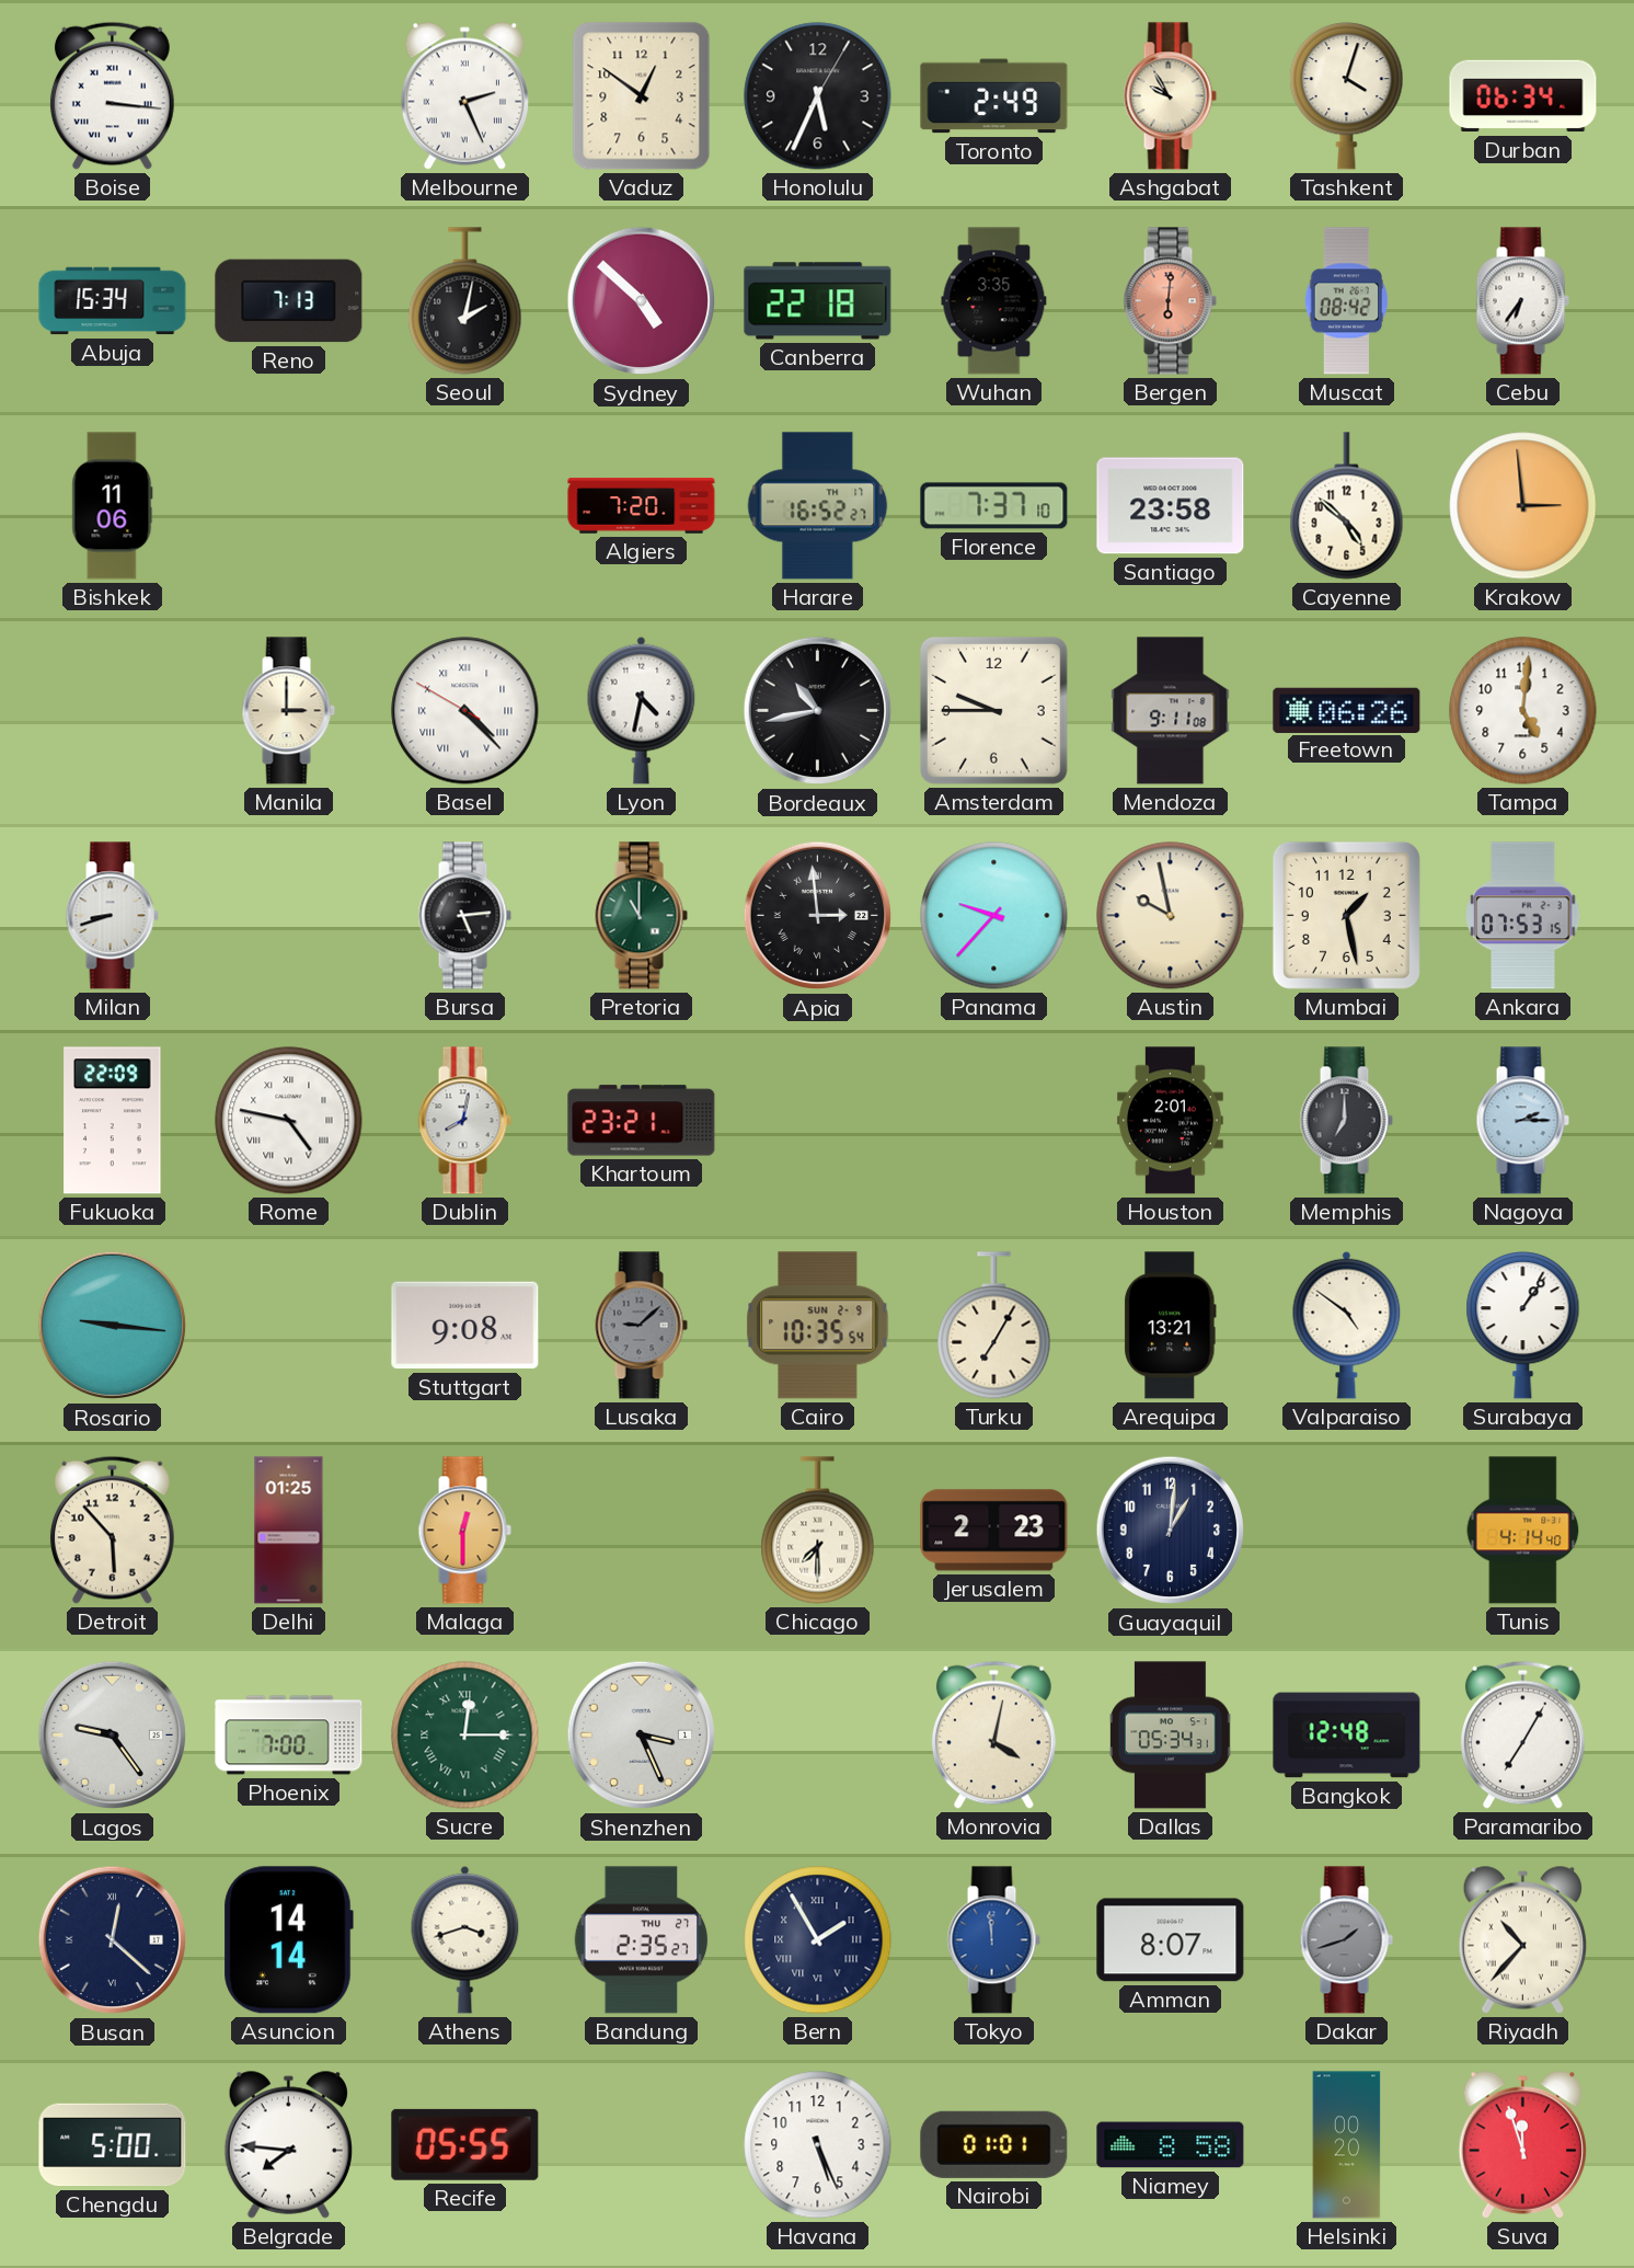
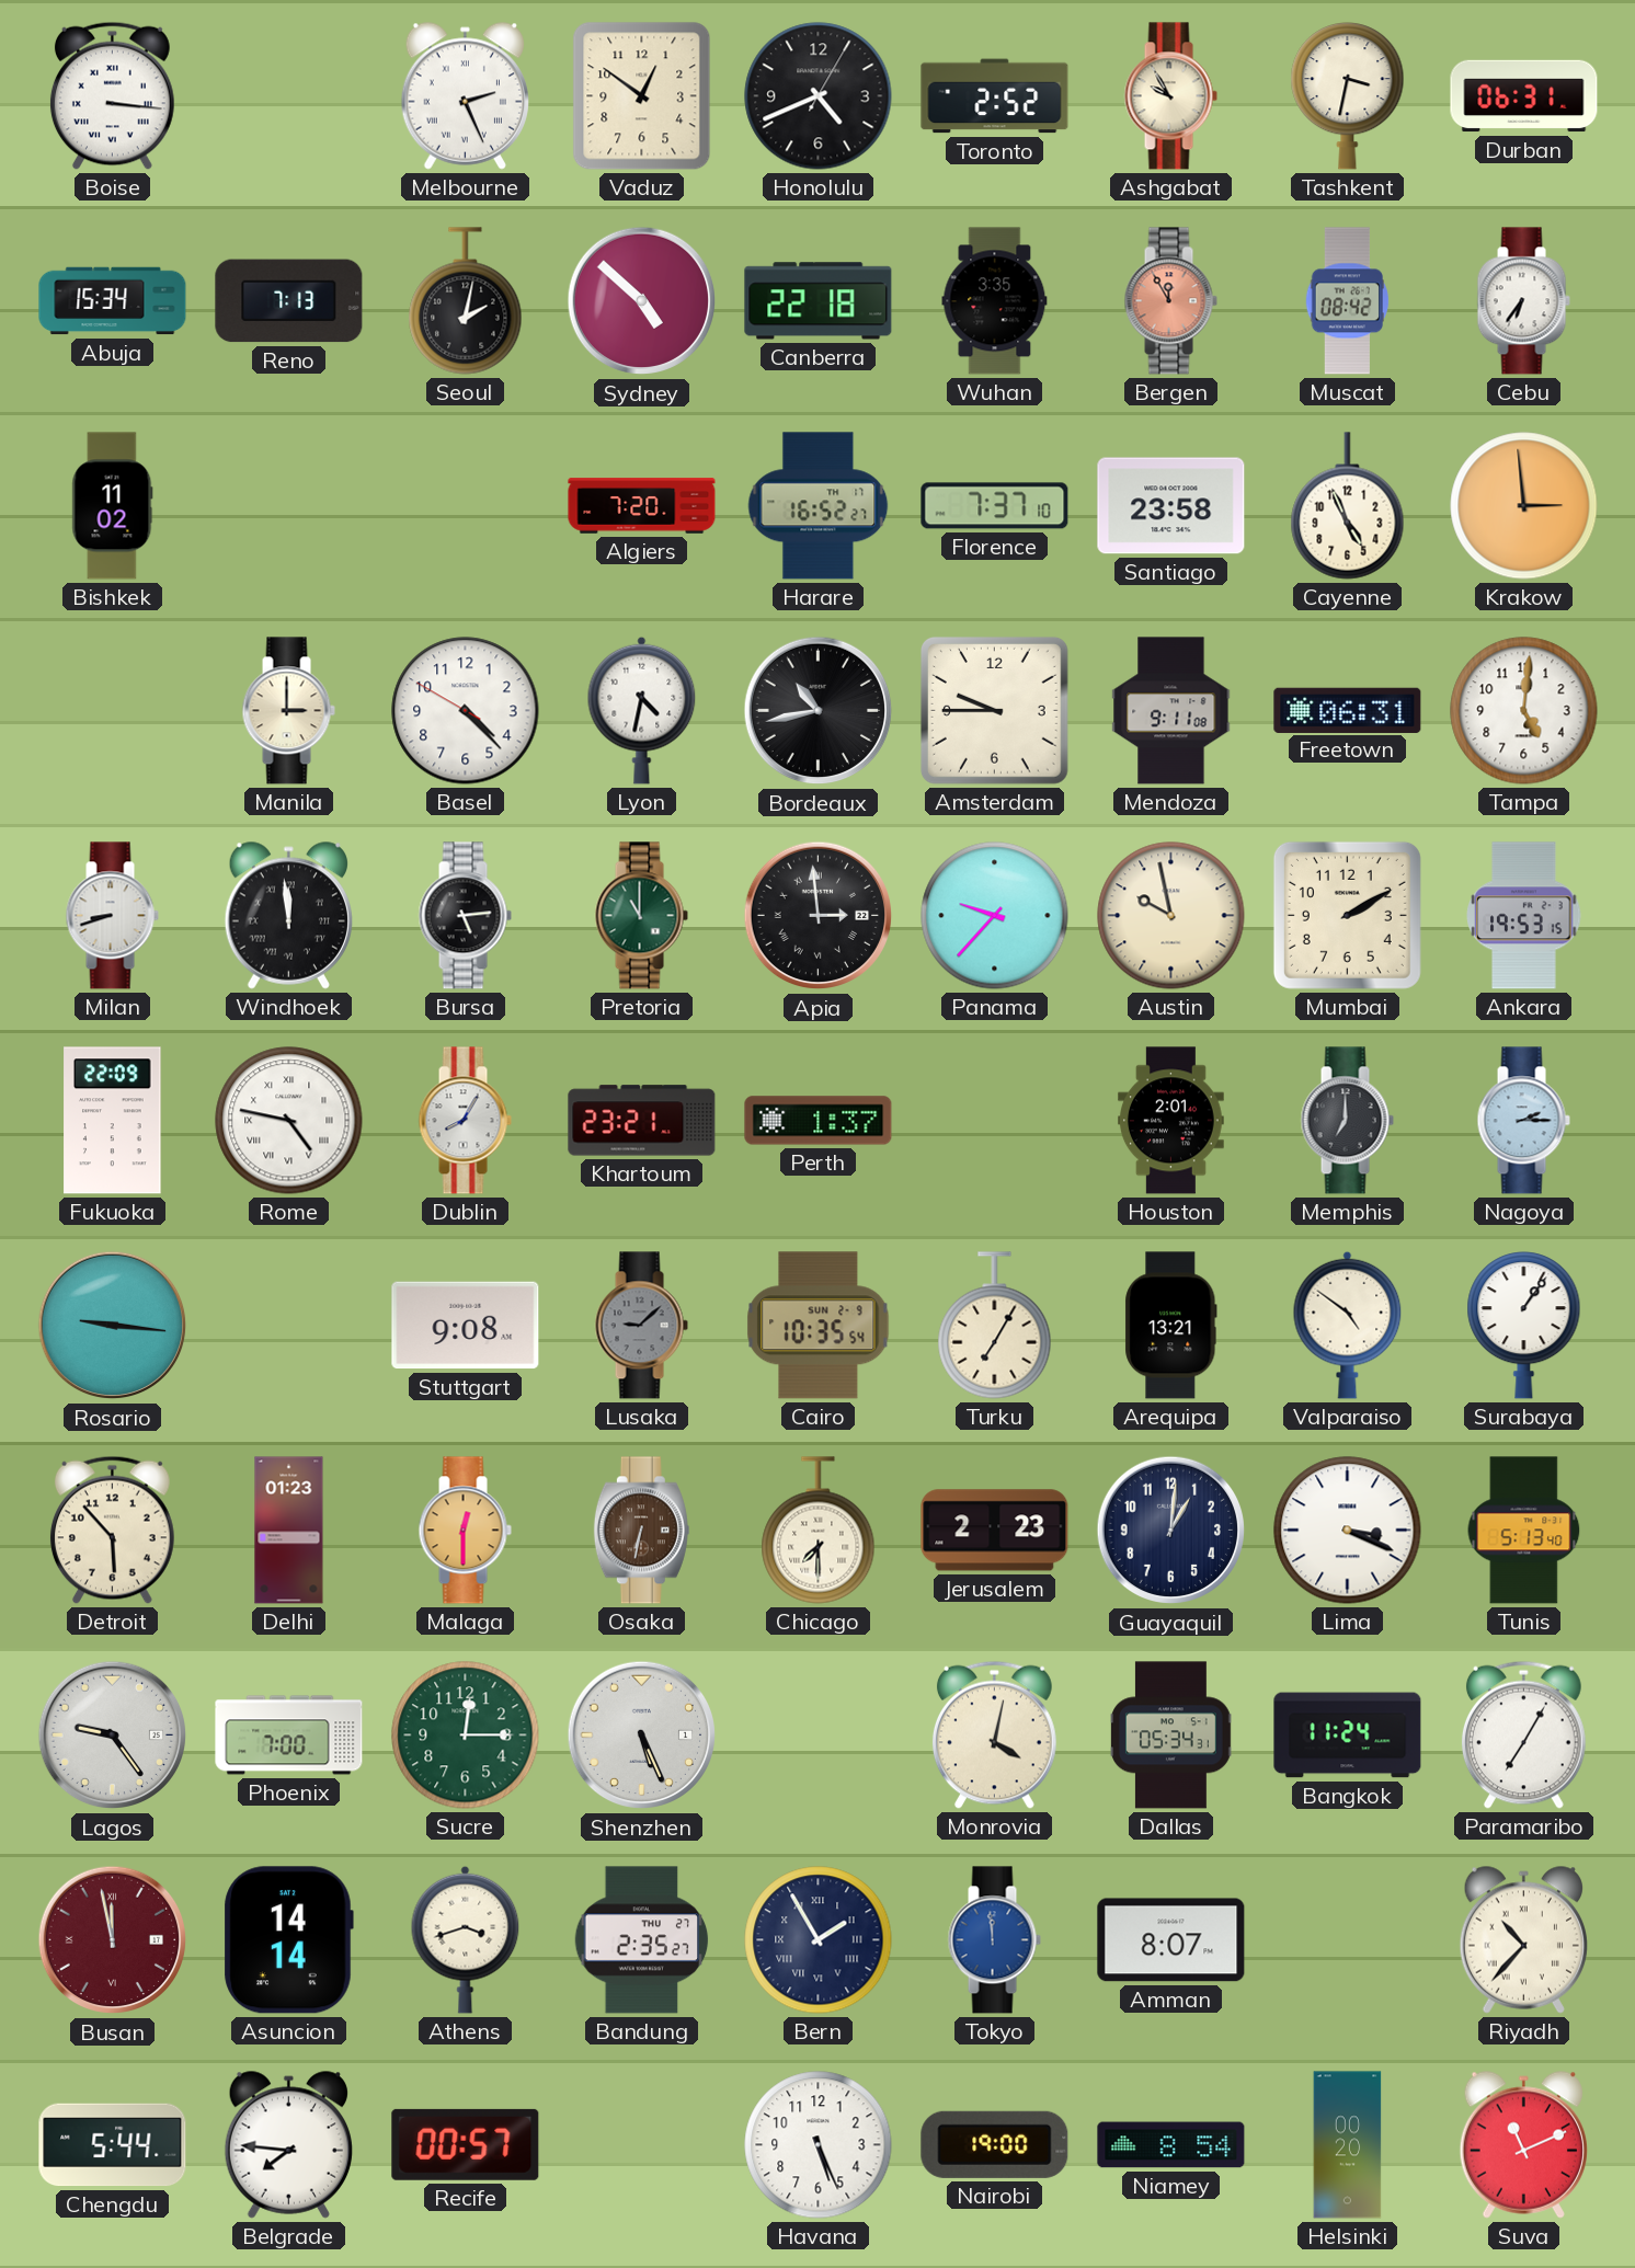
Honolulu: 5:34 -> 4:41 (819, 96)
Toronto: 2:49 -> 2:52 (995, 96)
Tashkent: 4:03 -> 3:32 (1348, 96)
Durban: 06:34 -> 06:31 (1524, 96)
Bergen: 6:01 -> 11:55 (1170, 301)
Bishkek: 11:06 -> 11:02 (113, 506)
Cayenne: 4:52 -> 4:56 (1348, 506)
Basel numerals: Roman -> Arabic (466, 711)
Freetown: 06:26 -> 06:31 (1348, 710)
Windhoek: none -> 11:59 (288, 915)
Mumbai: 1:28 -> 2:10 (1347, 915)
Ankara: 07:53 -> 19:53 (1524, 916)
Dublin: 8:02 -> 8:05 (465, 1121)
Perth: none -> 1:37 (819, 1121)
Delhi: 01:25 -> 01:23 (289, 1531)
Osaka: none -> 6:32 (641, 1531)
Lima: none -> 3:19 (1348, 1531)
Tunis: 4:14 -> 5:13 (1524, 1531)
Sucre numerals: Roman -> Arabic (466, 1736)
Shenzhen: 3:26 -> 5:26 (642, 1736)
Bangkok: 12:48 -> 11:24 (1348, 1736)
Busan: 12:22 -> 11:58 (113, 1940)
Busan dial: navy -> burgundy (113, 1940)
Dakar: 1:42 -> none (1346, 1940)
Chengdu: 5:00 -> 5:44 (113, 2145)
Recife: 05:55 -> 00:57 (466, 2144)
Nairobi: 01:01 -> 19:00 (995, 2144)
Niamey: 8:58 -> 8:54 (1171, 2145)
Suva: 11:57 -> 11:11 (1523, 2144)
